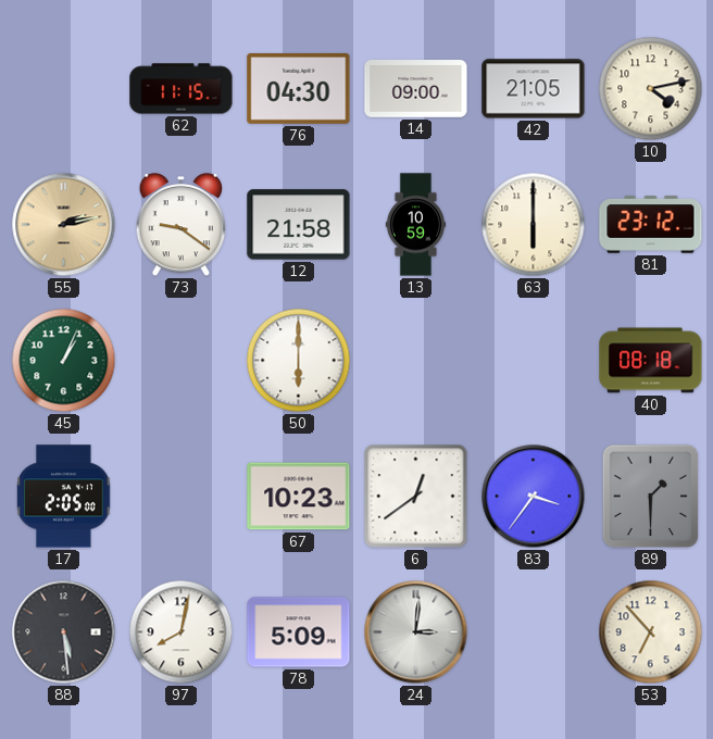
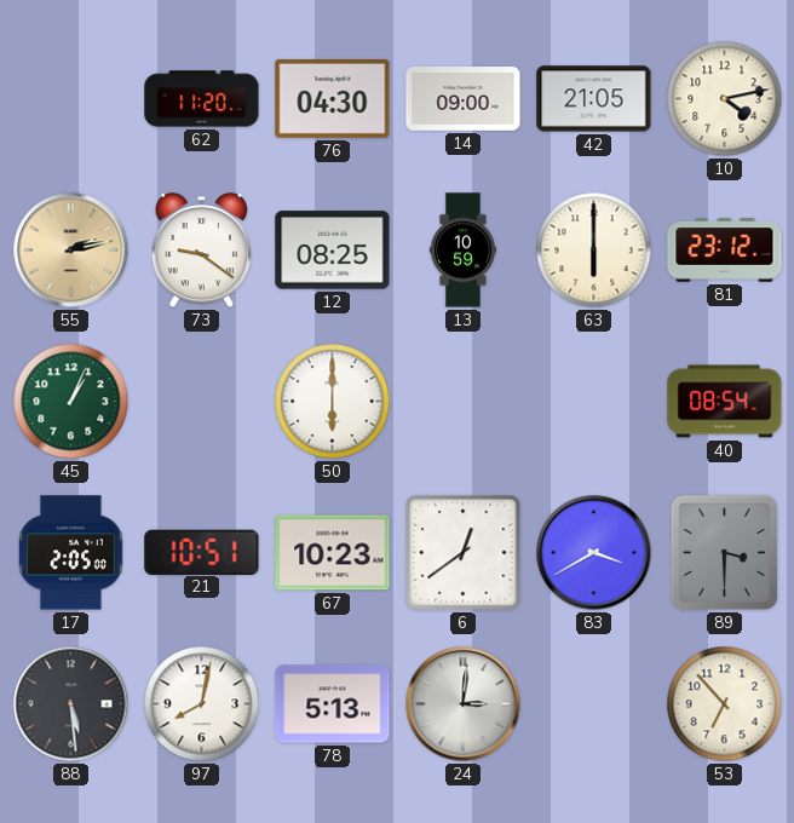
62: 11:15 -> 11:20 (202, 99)
12: 21:58 -> 08:25 (333, 251)
40: 08:18 -> 08:54 (725, 402)
21: none -> 10:51 (202, 552)
83: 3:36 -> 3:40 (594, 553)
89: 1:30 -> 3:30 (725, 553)
78: 5:09 -> 5:13 (333, 704)
